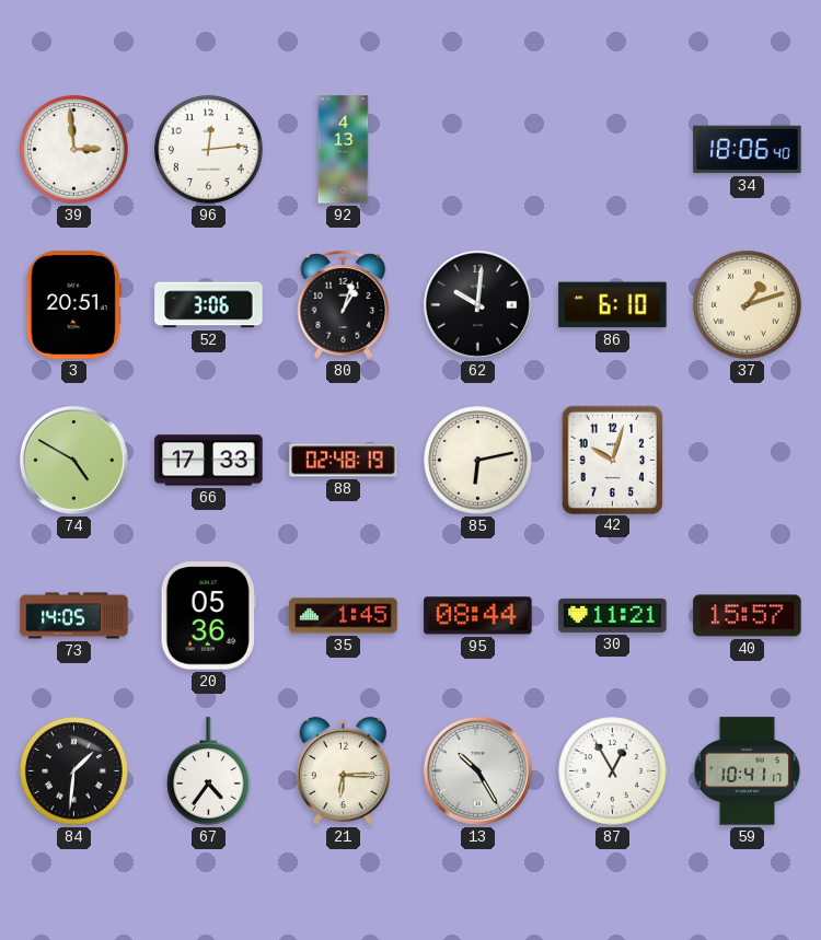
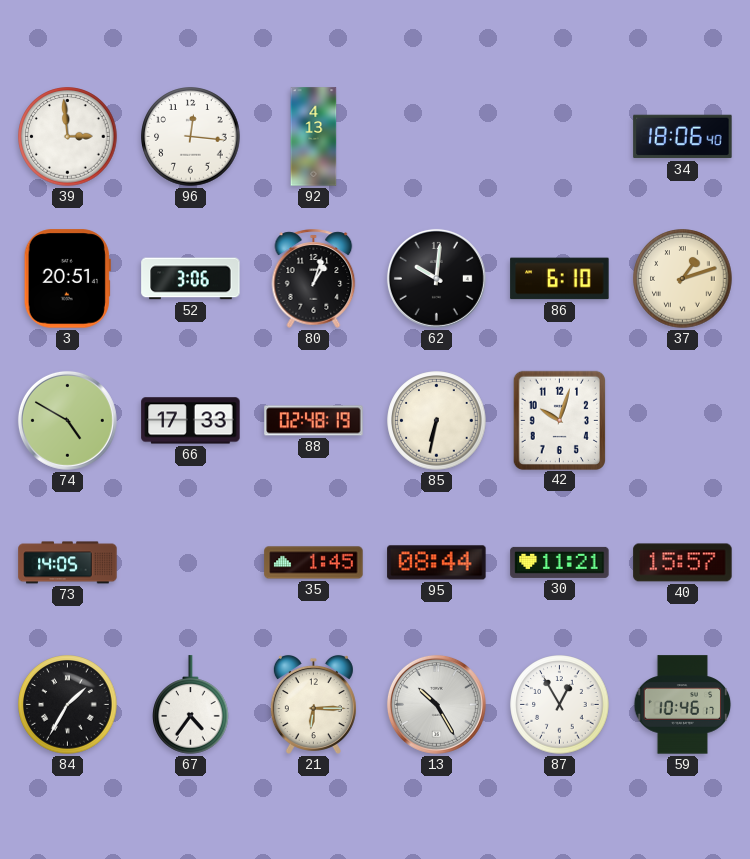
96: 12:14 -> 12:16 (191, 137)
85: 6:13 -> 6:32 (437, 421)
20: 05:36 -> none (208, 616)
84: 1:31 -> 1:35 (68, 705)
59: 10:41 -> 10:46 (683, 705)
